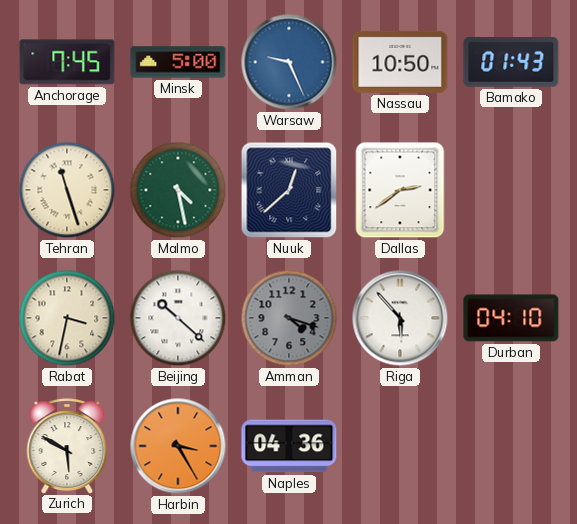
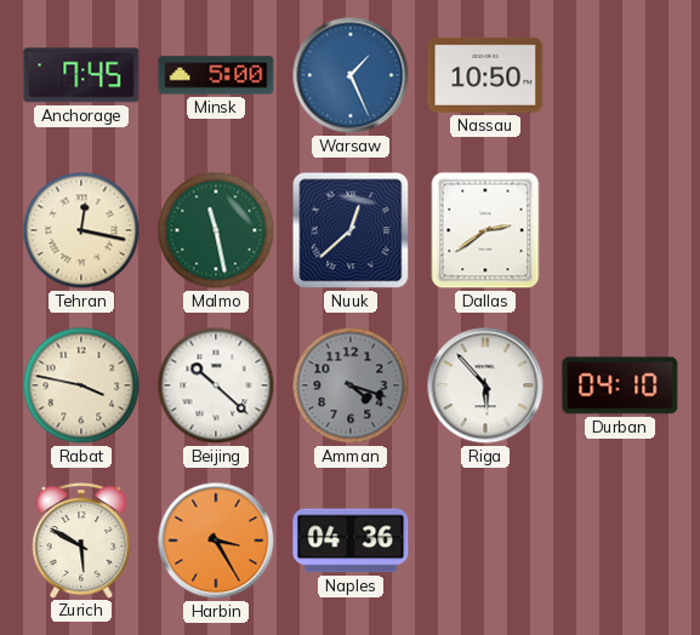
Warsaw: 9:26 -> 1:26 (351, 75)
Bamako: 01:43 -> none (511, 63)
Tehran: 11:27 -> 12:17 (81, 230)
Malmo: 4:28 -> 11:28 (216, 230)
Rabat: 3:32 -> 3:47 (81, 385)
